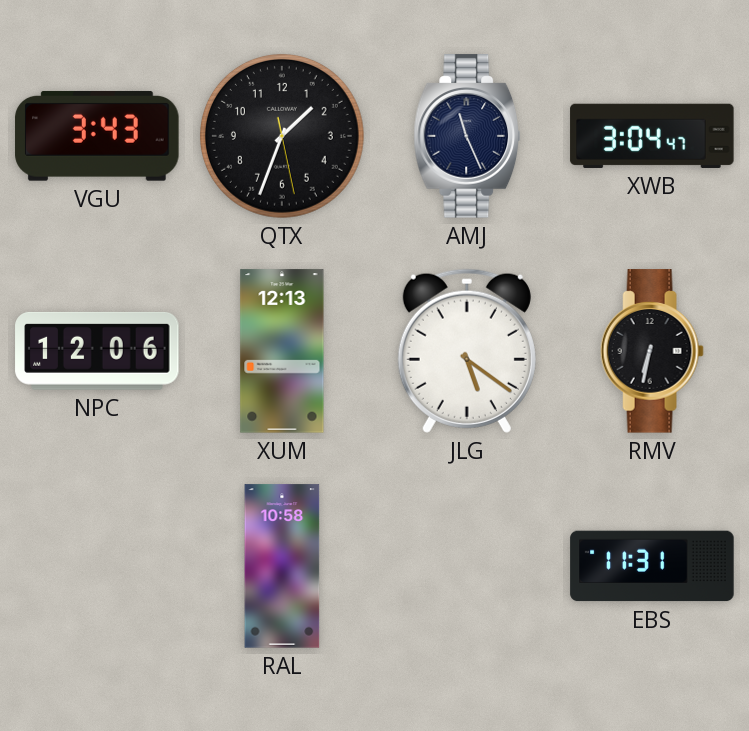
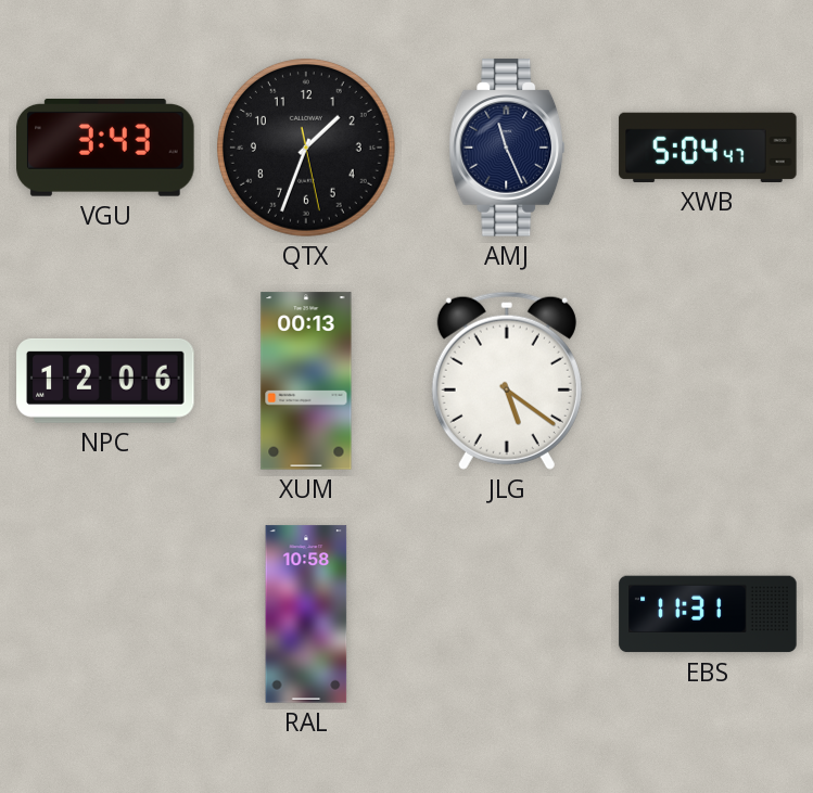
XWB: 3:04 -> 5:04 (708, 148)
XUM: 12:13 -> 00:13 (306, 381)
RMV: 6:32 -> none (652, 351)
